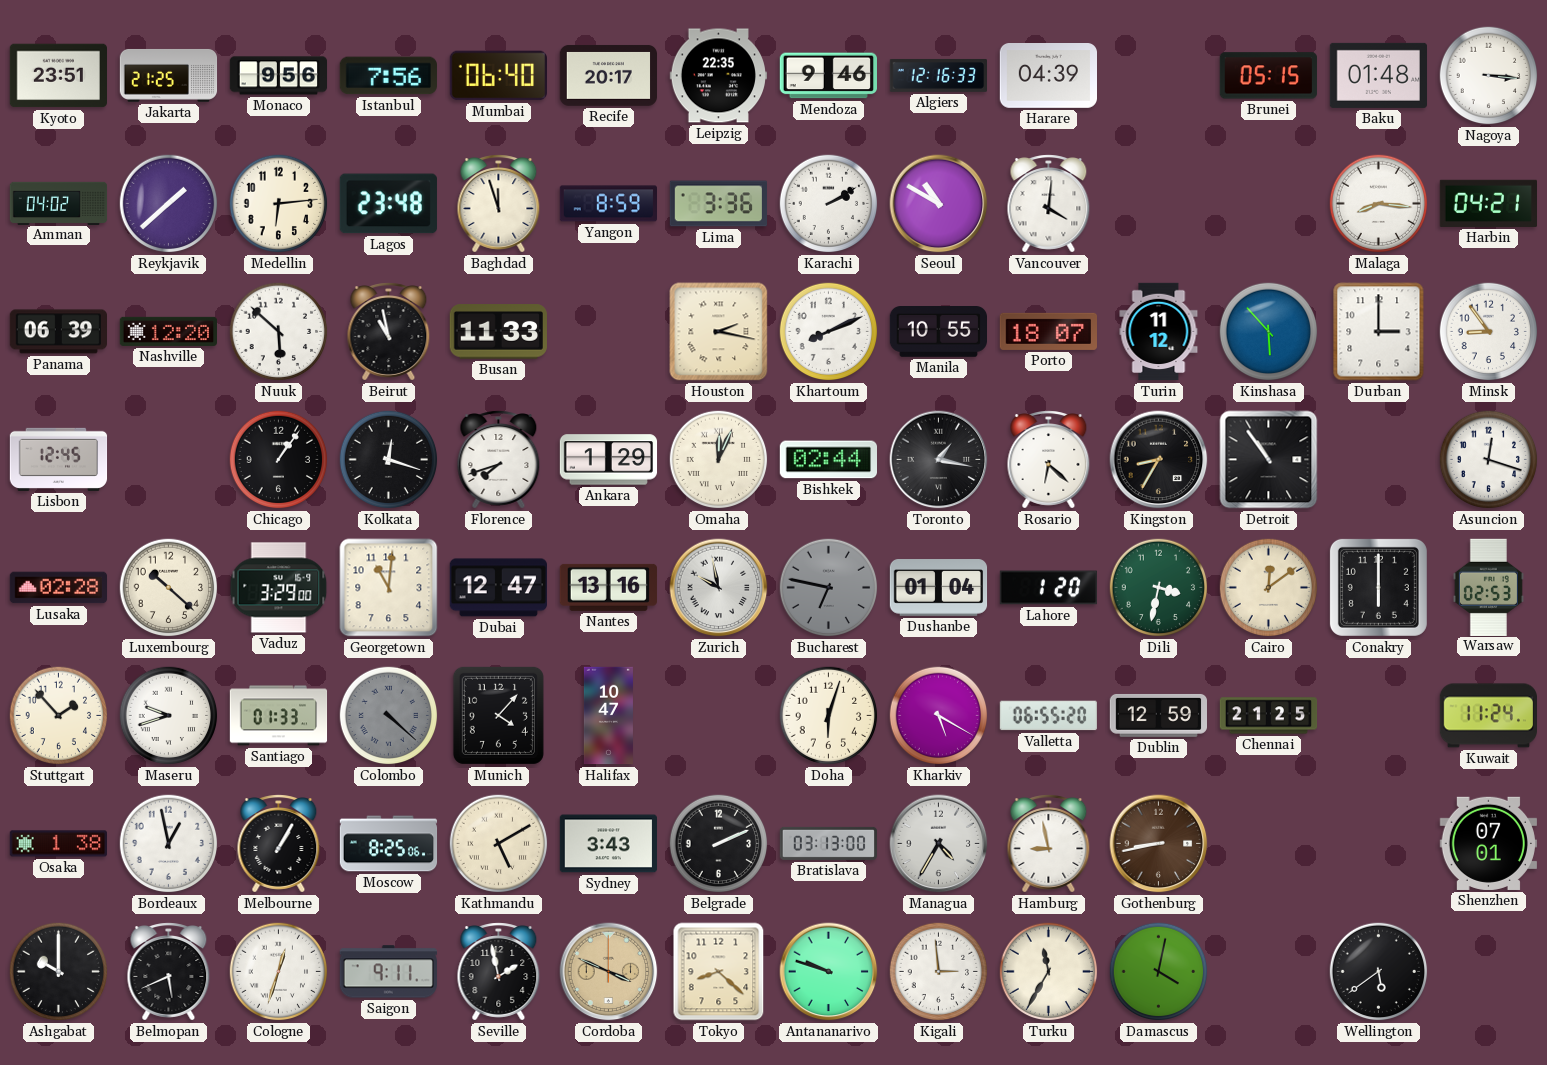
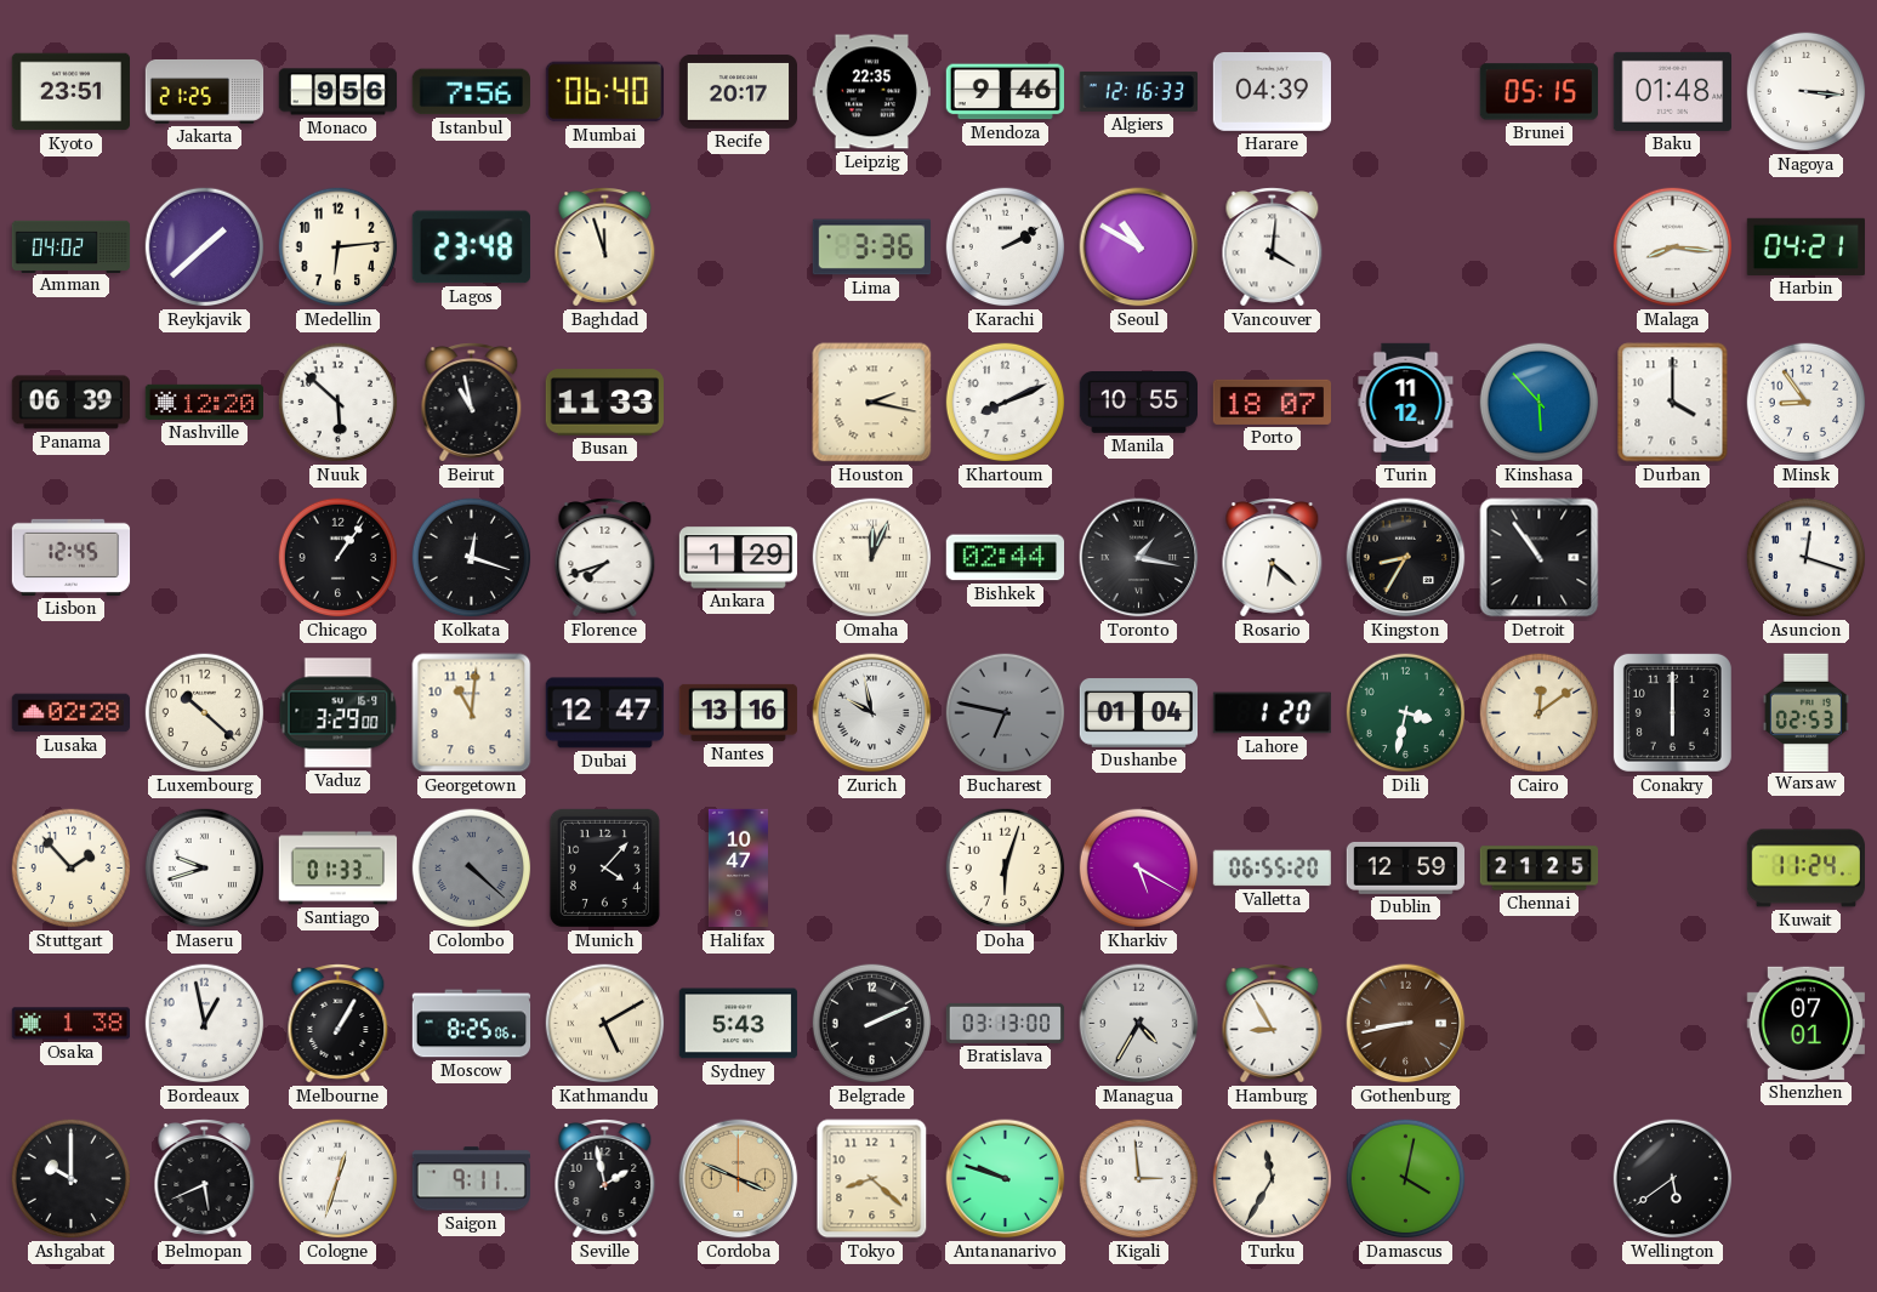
Yangon: 8:59 -> none (608, 204)
Durban: 3:00 -> 4:00 (1673, 403)
Sydney: 3:43 -> 5:43 (738, 1024)
Hamburg: 8:58 -> 8:55 (1273, 1024)
